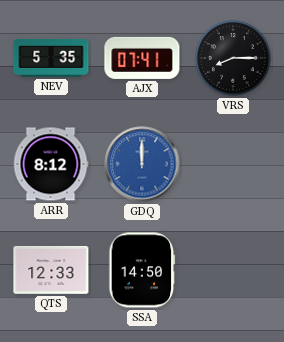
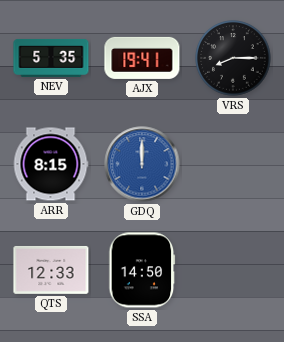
AJX: 07:41 -> 19:41 (142, 58)
ARR: 8:12 -> 8:15 (51, 164)
